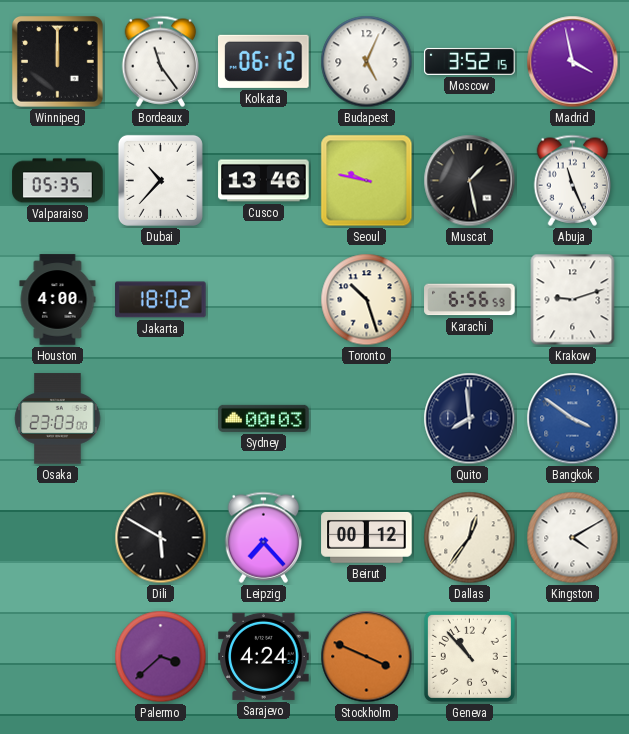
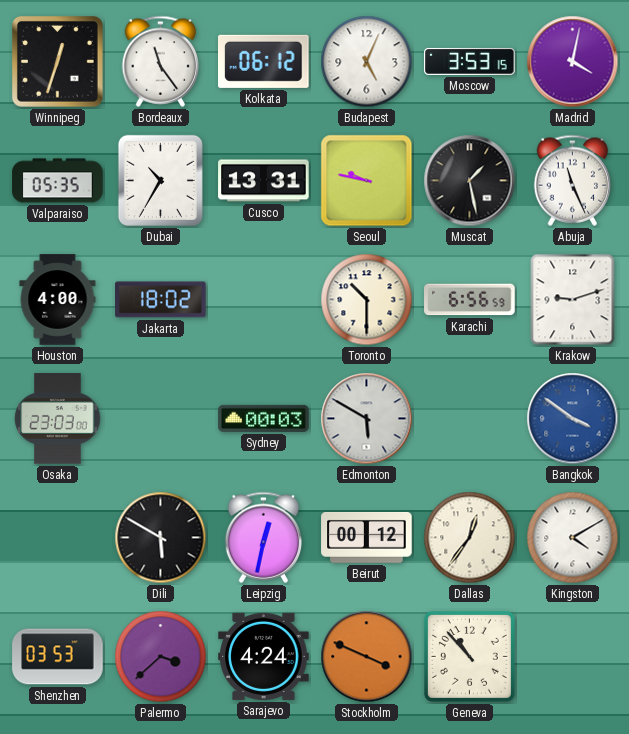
Winnipeg: 12:00 -> 12:33 (57, 61)
Moscow: 3:52 -> 3:53 (470, 61)
Madrid: 3:58 -> 4:02 (573, 62)
Dubai: 10:37 -> 10:35 (160, 180)
Cusco: 13:46 -> 13:31 (264, 181)
Toronto: 10:27 -> 10:30 (367, 300)
Edmonton: none -> 5:50 (367, 419)
Quito: 7:59 -> none (470, 419)
Leipzig: 7:23 -> 12:32 (264, 537)
Shenzhen: none -> 03:53 (58, 657)
